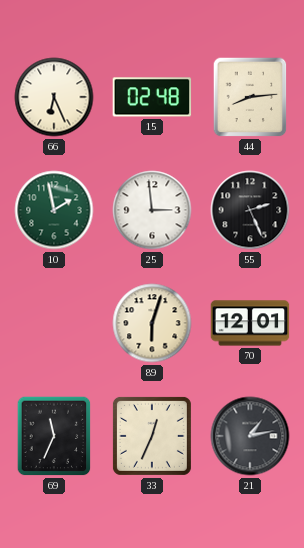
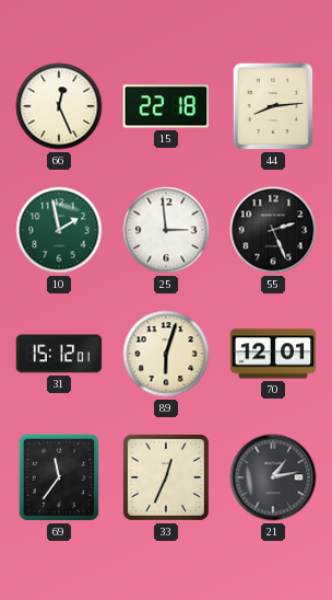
66: 6:26 -> 12:26 (59, 106)
15: 02:48 -> 22:18 (166, 106)
31: none -> 15:12 (59, 354)
69: 11:34 -> 11:36 (59, 477)
